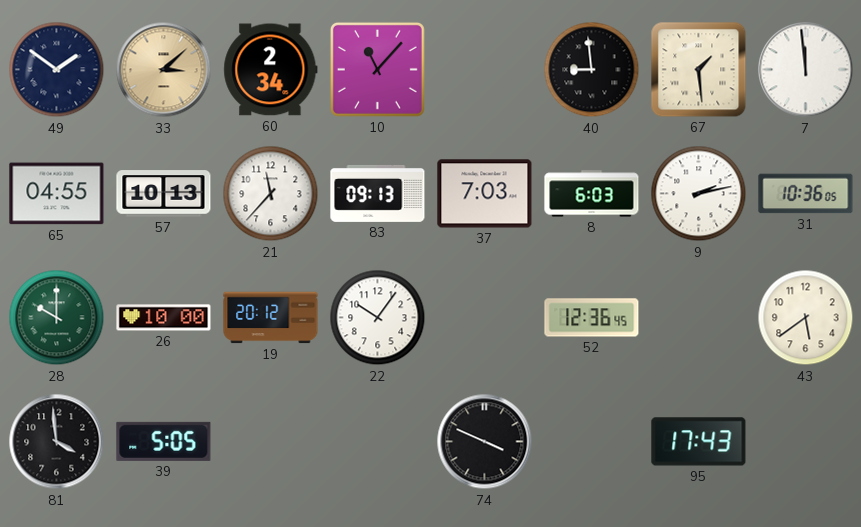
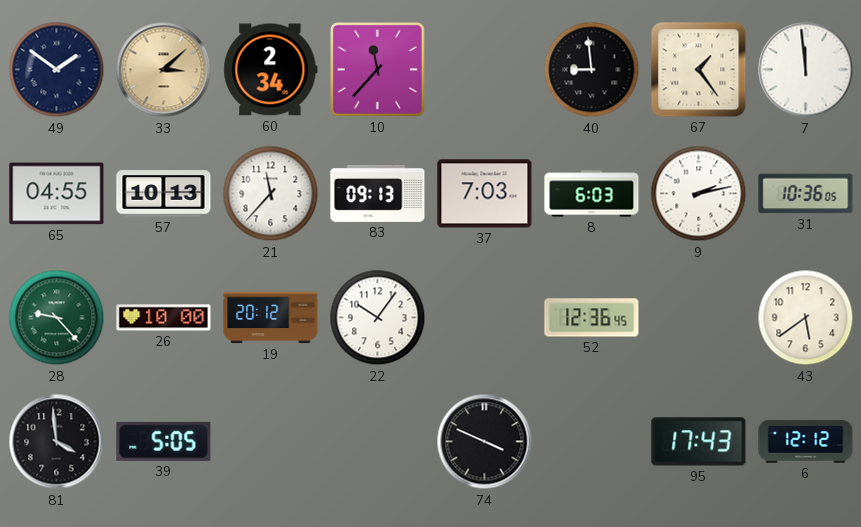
10: 11:07 -> 11:37 (377, 69)
67: 1:29 -> 1:24 (699, 70)
28: 10:00 -> 9:23 (57, 318)
6: none -> 12:12 (806, 442)
